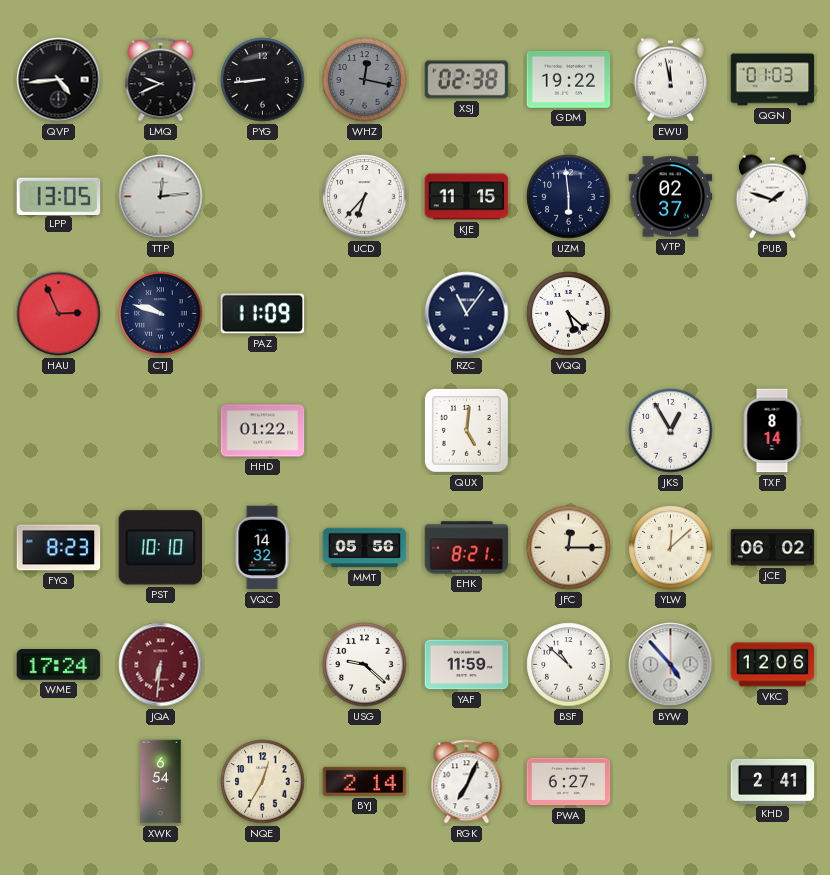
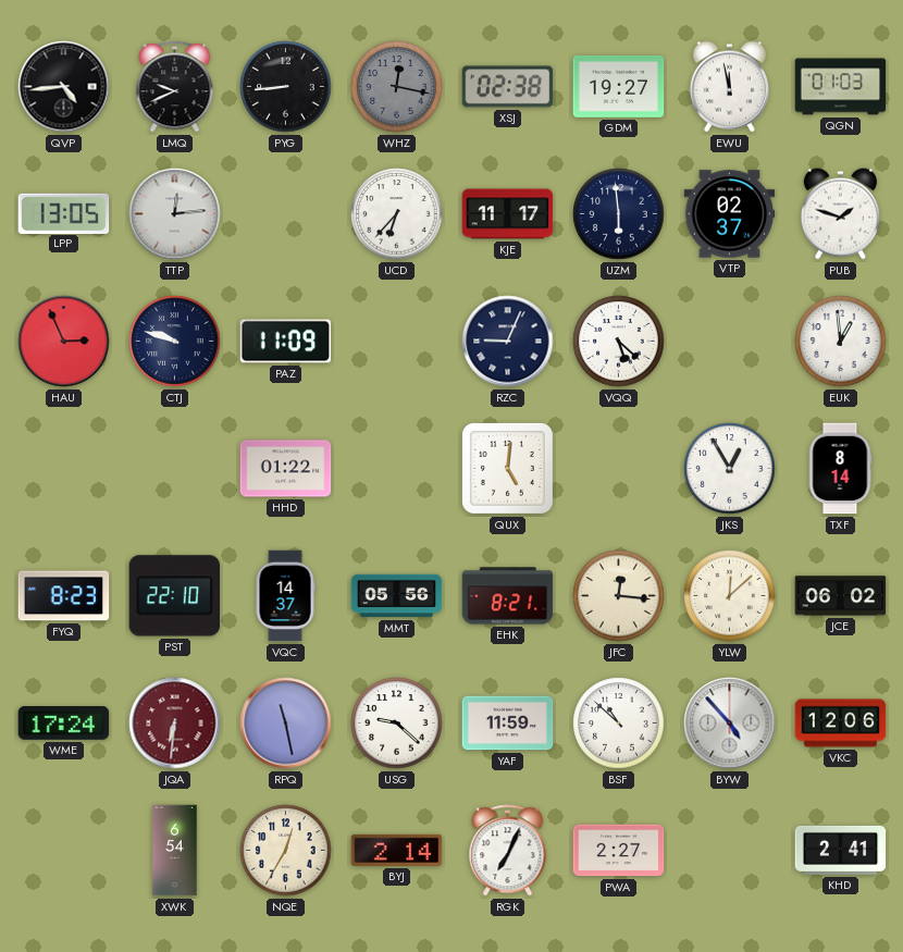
GDM: 19:22 -> 19:27 (619, 86)
KJE: 11:15 -> 11:17 (508, 214)
RZC: 11:06 -> 9:04 (508, 342)
EUK: none -> 12:59 (841, 342)
PST: 10:10 -> 22:10 (175, 596)
VQC: 14:32 -> 14:37 (285, 596)
JFC: 12:15 -> 12:16 (619, 596)
RPQ: none -> 11:28 (286, 724)
PWA: 6:27 -> 2:27 (619, 851)
